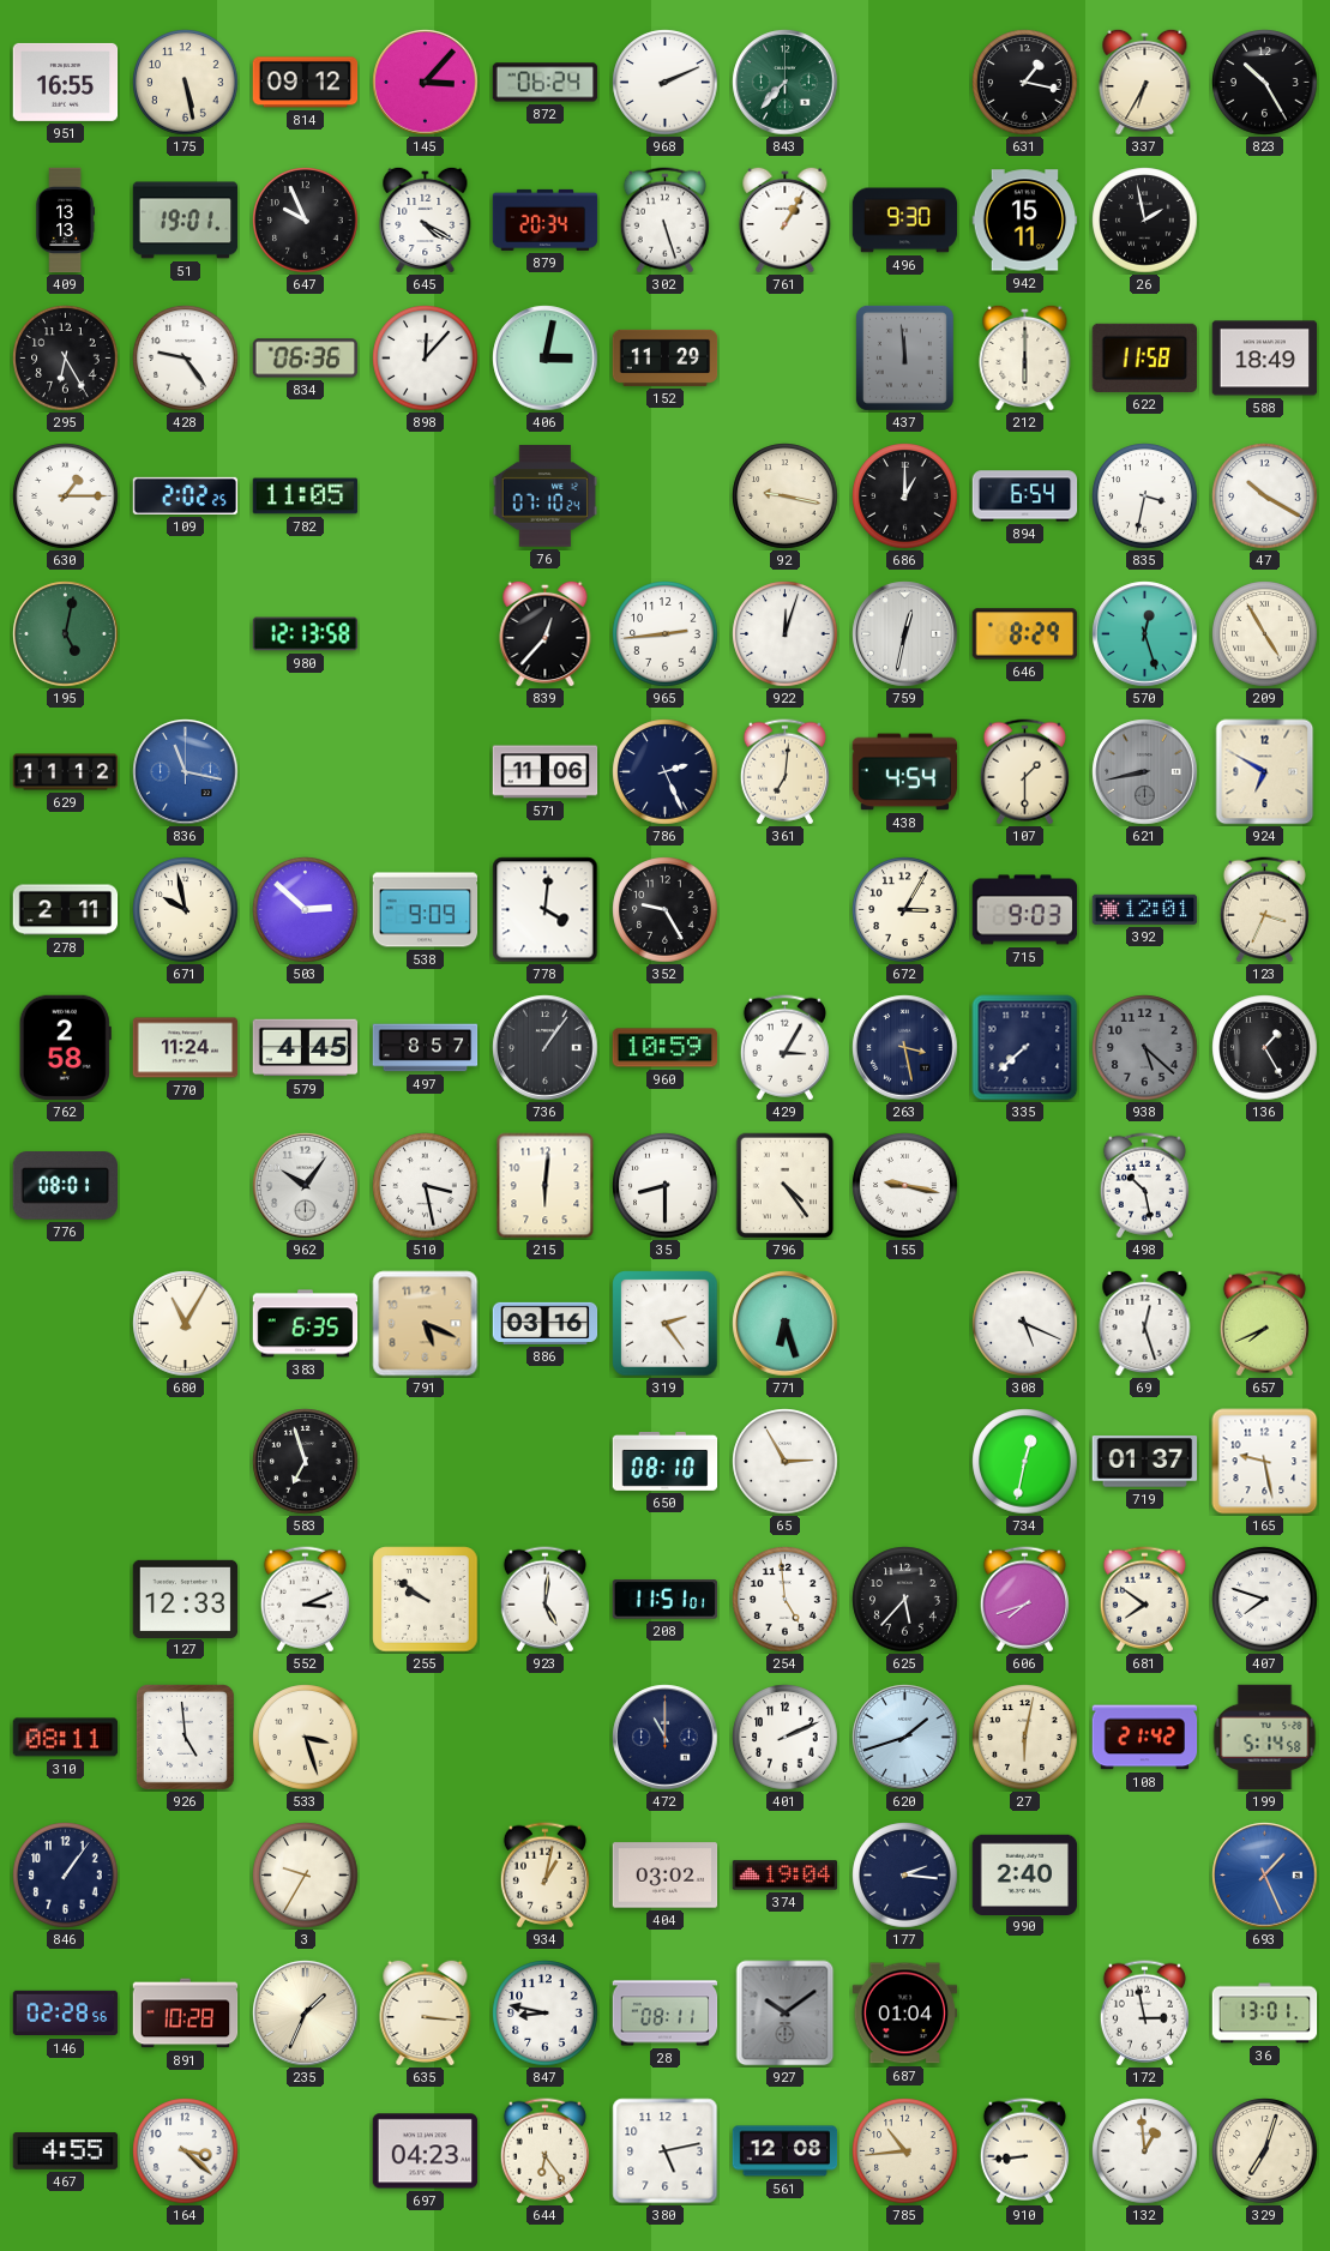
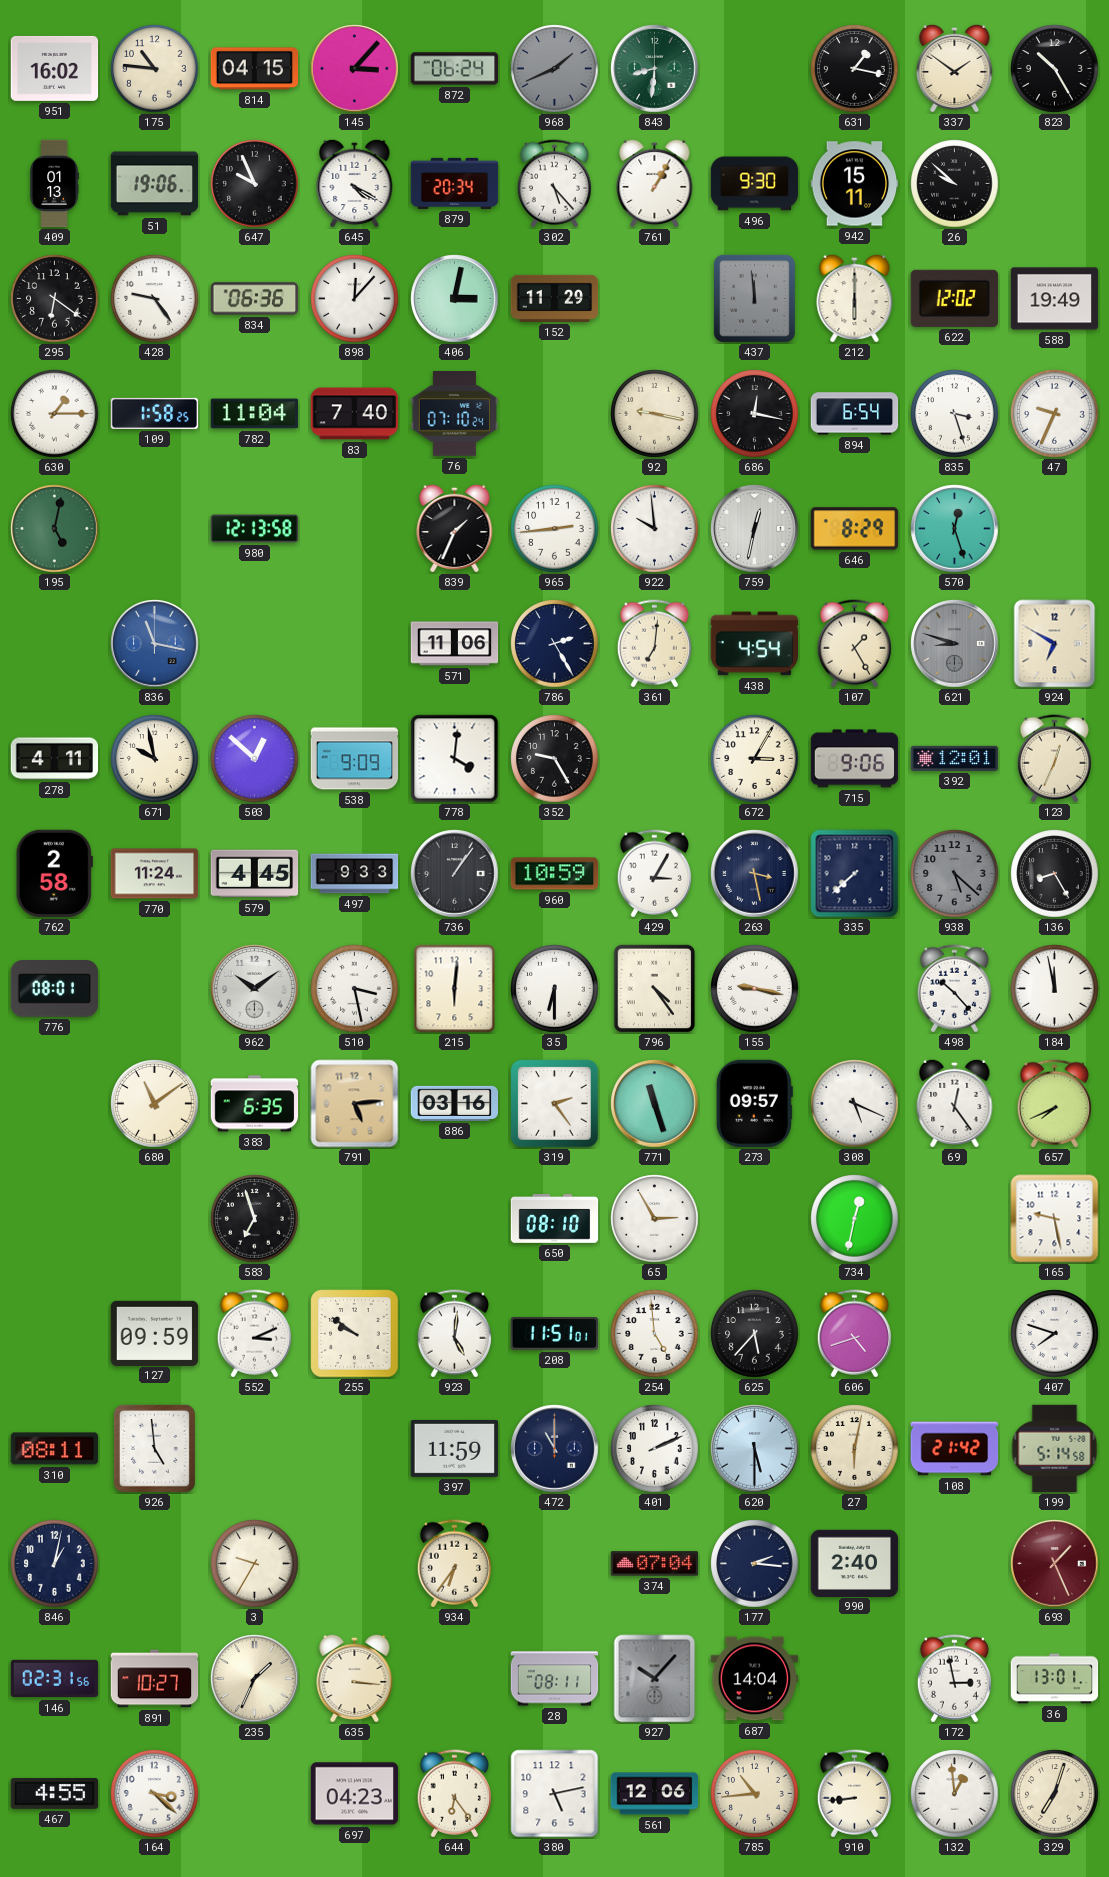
951: 16:55 -> 16:02 (55, 68)
175: 5:28 -> 10:46 (155, 69)
814: 09:12 -> 04:15 (255, 69)
968: 2:11 -> 1:41 (555, 69)
968 dial: white -> grey (555, 69)
843: 7:37 -> 8:31 (655, 69)
337: 6:35 -> 1:51 (955, 68)
409: 13:13 -> 01:13 (54, 184)
51: 19:01 -> 19:06 (155, 184)
302: 5:27 -> 5:23 (554, 184)
26: 1:58 -> 9:52 (955, 184)
295: 6:25 -> 6:21 (55, 299)
622: 11:58 -> 12:02 (954, 298)
588: 18:49 -> 19:49 (1055, 299)
109: 2:02 -> 1:58 (155, 413)
782: 11:05 -> 11:04 (255, 414)
83: none -> 7:40 (355, 414)
686: 1:00 -> 12:17 (755, 414)
835: 3:32 -> 3:27 (955, 414)
47: 10:20 -> 9:34 (1055, 414)
839: 12:37 -> 1:34 (455, 528)
922: 12:03 -> 9:59 (655, 529)
209: 4:55 -> none (1265, 634)
629: 11:12 -> none (66, 772)
786: 2:26 -> 2:25 (555, 644)
107: 1:30 -> 1:25 (854, 644)
621: 8:43 -> 8:48 (955, 644)
278: 2:11 -> 4:11 (55, 759)
503: 2:52 -> 12:52 (255, 759)
715: 9:03 -> 9:06 (855, 759)
123: 3:34 -> 12:34 (1054, 759)
497: 8:57 -> 9:33 (355, 874)
136: 1:25 -> 8:25 (1055, 874)
962: 10:06 -> 10:09 (255, 989)
35: 8:30 -> 6:30 (555, 989)
498: 10:28 -> 10:23 (954, 989)
184: none -> 11:58 (1055, 989)
680: 11:05 -> 11:09 (155, 1104)
791: 5:19 -> 5:14 (355, 1104)
771: 6:27 -> 11:27 (655, 1104)
273: none -> 09:57 (754, 1104)
69: 12:27 -> 12:24 (955, 1103)
719: 01:37 -> none (1145, 1462)
127: 12:33 -> 09:59 (155, 1333)
606: 7:42 -> 4:42 (854, 1334)
681: 7:51 -> none (1144, 1600)
533: 3:27 -> none (306, 1738)
397: none -> 11:59 (455, 1448)
620: 1:42 -> 5:30 (755, 1449)
846: 1:06 -> 1:02 (55, 1564)
934: 1:02 -> 6:36 (454, 1564)
404: 03:02 -> none (666, 1876)
374: 19:04 -> 07:04 (655, 1564)
693 dial: blue -> burgundy (1055, 1564)
146: 02:28 -> 02:31 (55, 1679)
891: 10:28 -> 10:27 (155, 1679)
847: 8:47 -> none (546, 2014)
927: 10:09 -> 10:07 (655, 1679)
687: 01:04 -> 14:04 (755, 1679)
561: 12:08 -> 12:06 (655, 1794)
